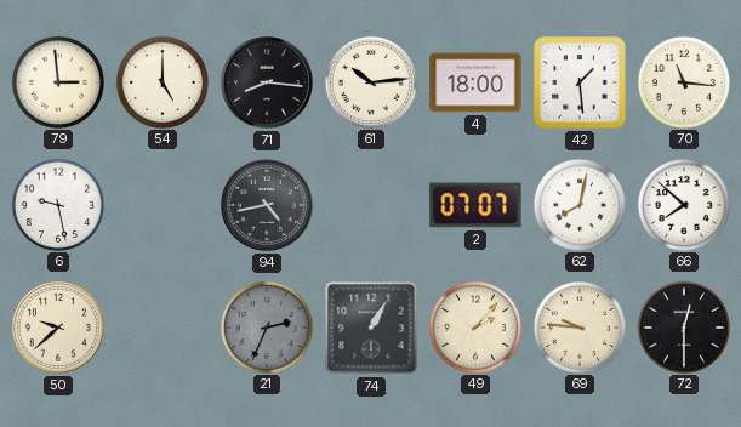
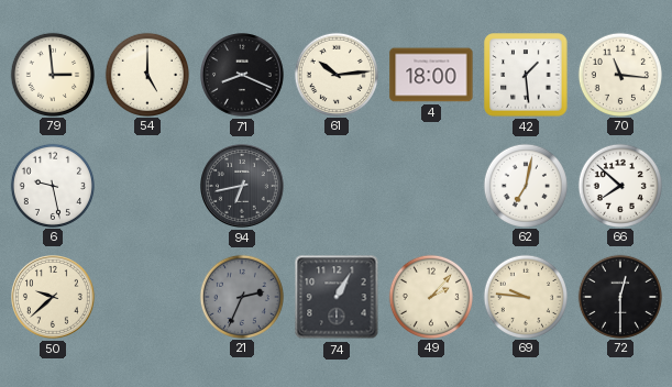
71: 8:16 -> 8:19 (243, 76)
94: 4:43 -> 6:43 (243, 187)
2: 07:07 -> none (475, 205)
62: 8:02 -> 7:02 (525, 185)
